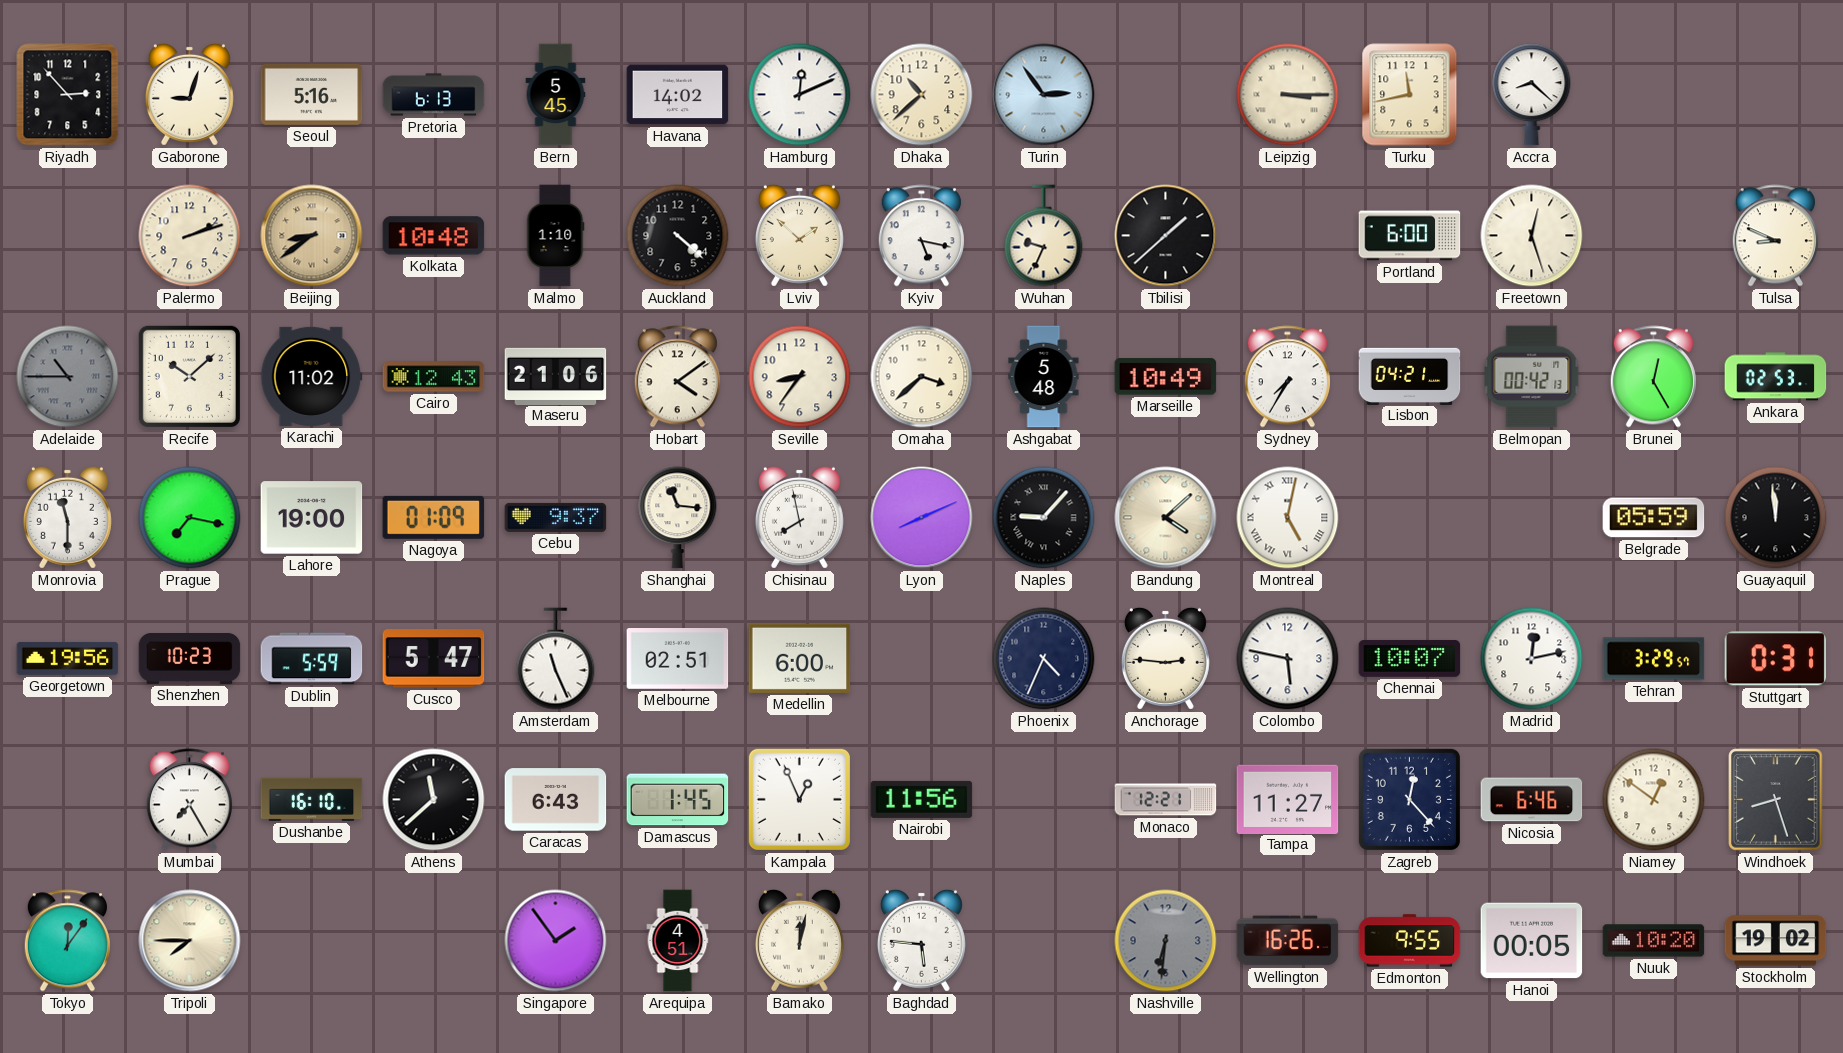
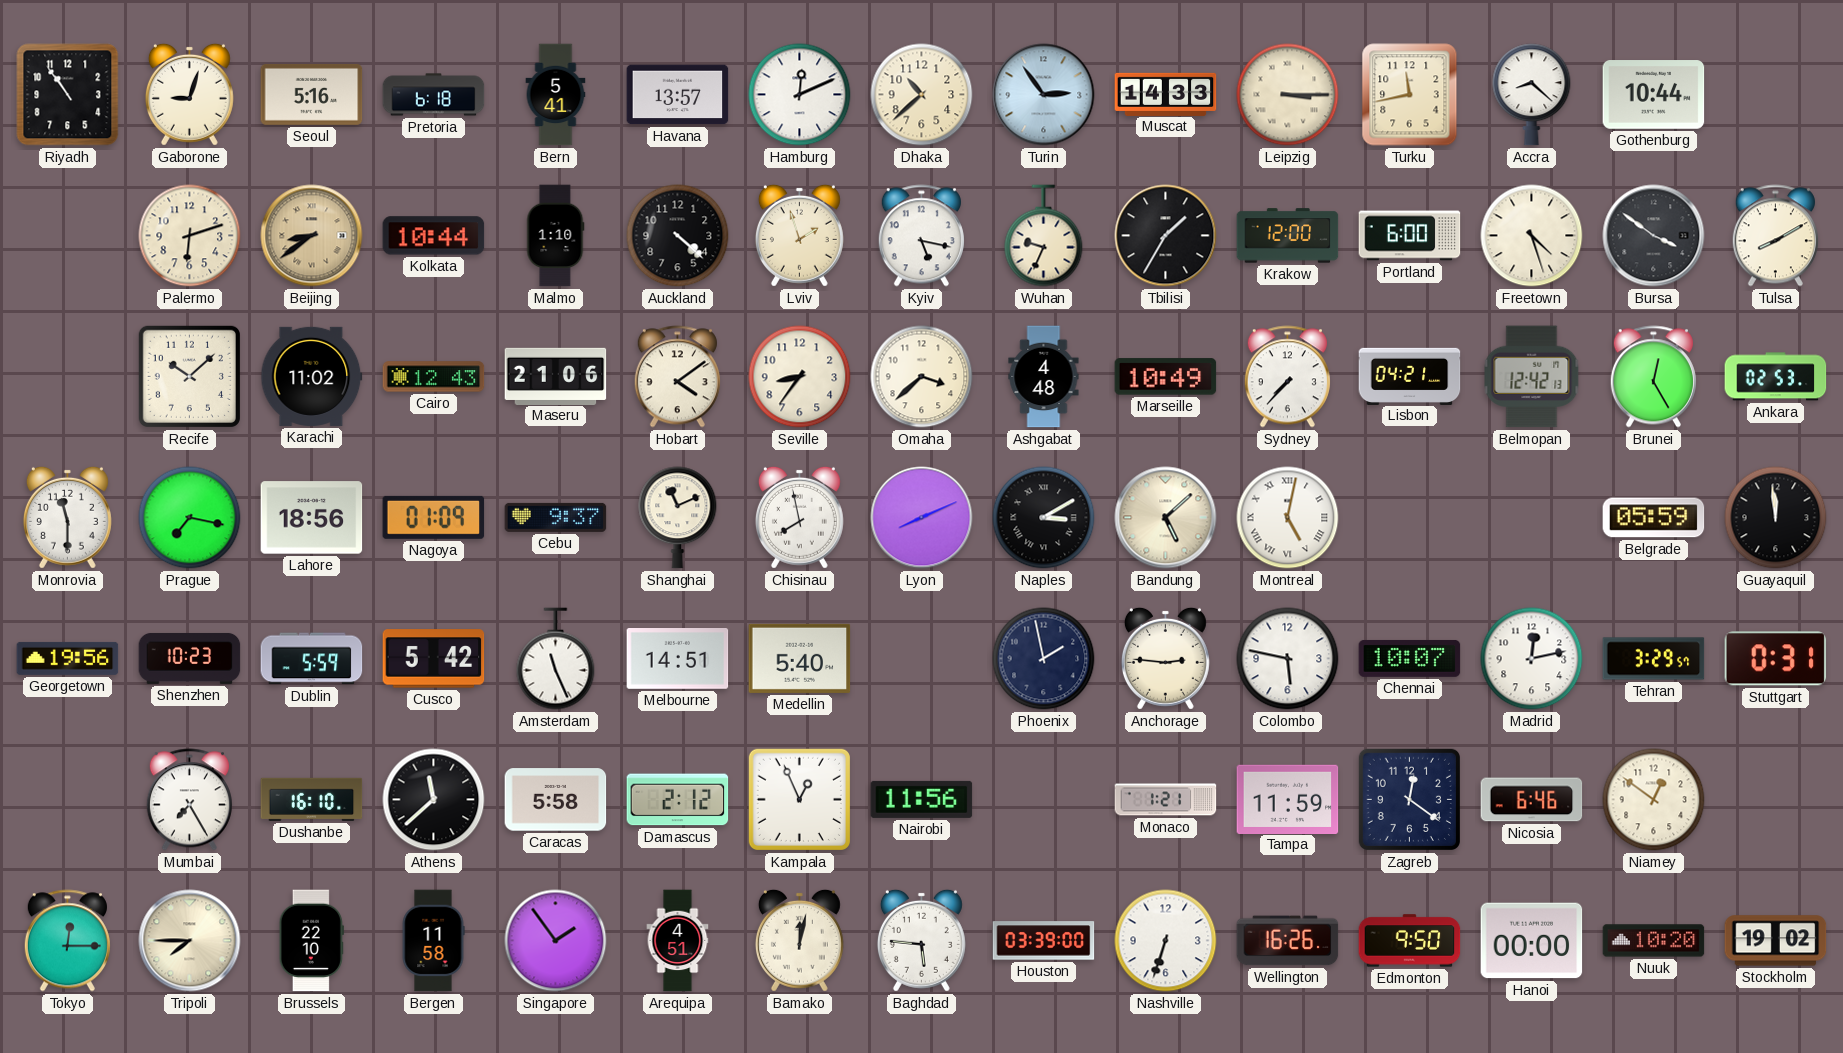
Riyadh: 2:53 -> 10:54 (68, 95)
Pretoria: 6:13 -> 6:18 (434, 95)
Bern: 5:45 -> 5:41 (556, 95)
Havana: 14:02 -> 13:57 (678, 95)
Muscat: none -> 14:33 (1166, 94)
Gothenburg: none -> 10:44 (1654, 95)
Palermo: 2:12 -> 6:12 (190, 236)
Kolkata: 10:48 -> 10:44 (434, 236)
Lviv: 1:52 -> 1:57 (799, 235)
Tbilisi: 1:38 -> 1:35 (1166, 236)
Krakow: none -> 12:00 (1288, 236)
Freetown: 12:27 -> 4:27 (1532, 236)
Bursa: none -> 3:51 (1654, 236)
Tulsa: 8:49 -> 8:10 (1775, 236)
Adelaide: 10:45 -> none (68, 377)
Ashgabat: 5:48 -> 4:48 (1044, 377)
Sydney: 7:35 -> 7:37 (1287, 377)
Belmopan: 00:42 -> 12:42 (1532, 377)
Lahore: 19:00 -> 18:56 (312, 518)
Shanghai: 11:16 -> 11:11 (678, 518)
Naples: 9:07 -> 3:10 (1044, 518)
Bandung: 4:08 -> 5:08 (1166, 518)
Cusco: 5:47 -> 5:42 (434, 659)
Melbourne: 02:51 -> 14:51 (678, 659)
Medellin: 6:00 -> 5:40 (800, 658)
Phoenix: 4:34 -> 1:58 (1044, 659)
Caracas: 6:43 -> 5:58 (556, 800)
Damascus: 1:45 -> 2:12 (678, 800)
Monaco: 12:21 -> 1:21 (1166, 800)
Tampa: 11:27 -> 11:59 (1288, 799)
Zagreb: 12:23 -> 12:21 (1409, 799)
Windhoek: 8:27 -> none (1776, 800)
Tokyo: 12:06 -> 12:15 (67, 941)
Brussels: none -> 22:10 (311, 941)
Bergen: none -> 11:58 (433, 941)
Houston: none -> 03:39 (1044, 941)
Nashville: 6:31 -> 6:33 (1166, 941)
Nashville dial: grey -> white (1166, 941)
Edmonton: 9:55 -> 9:50 (1410, 941)
Hanoi: 00:05 -> 00:00 (1532, 941)
